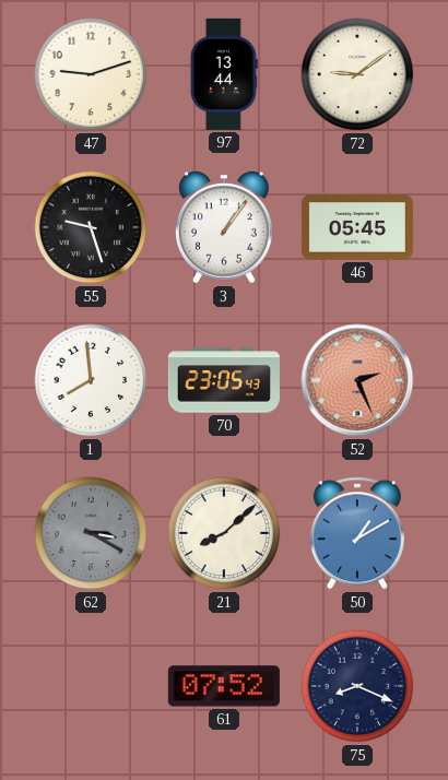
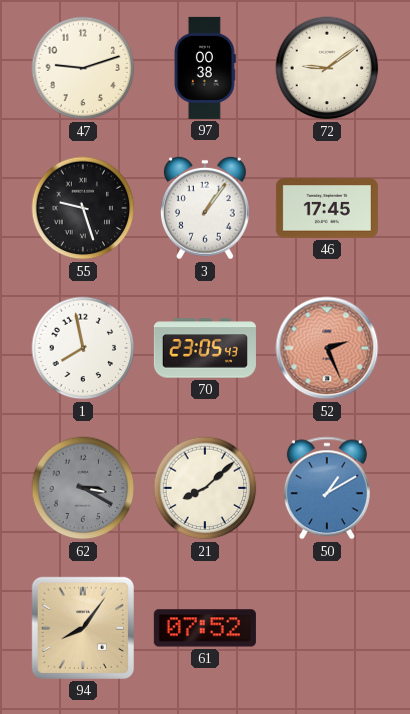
97: 13:44 -> 00:38 (205, 68)
46: 05:45 -> 17:45 (327, 208)
1: 7:59 -> 7:58 (83, 348)
94: none -> 8:06 (83, 628)
75: 8:19 -> none (357, 686)
